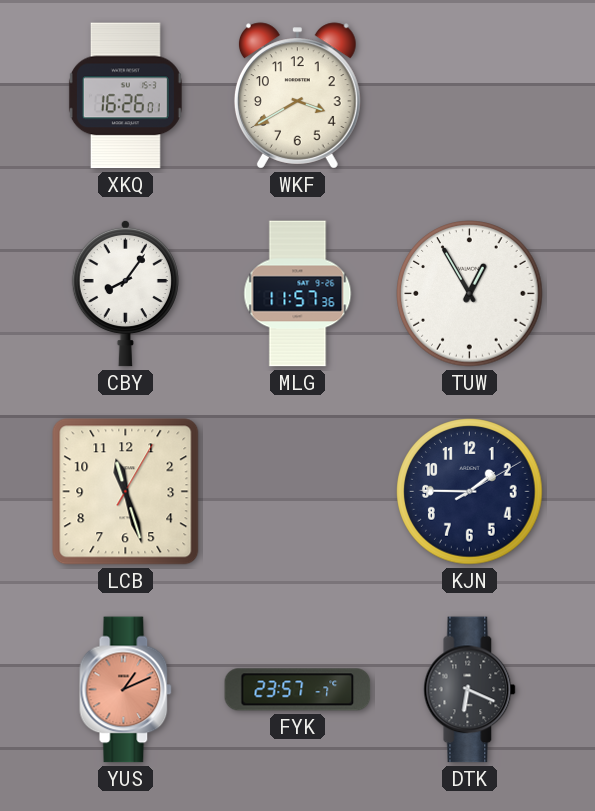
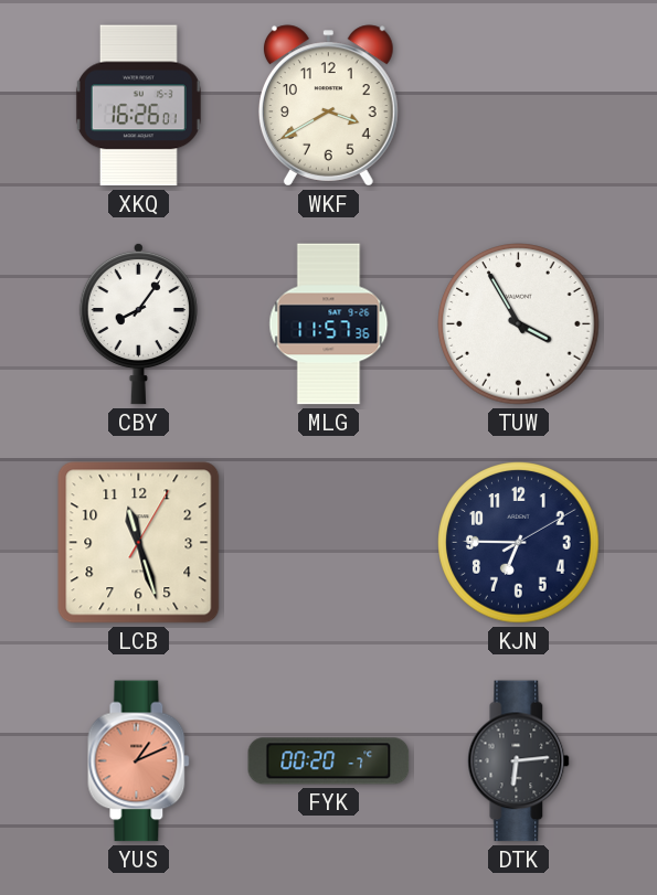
TUW: 12:55 -> 3:55 (519, 324)
KJN: 1:45 -> 6:45 (519, 543)
FYK: 23:57 -> 00:20 (329, 761)
DTK: 6:19 -> 6:14 (519, 761)
